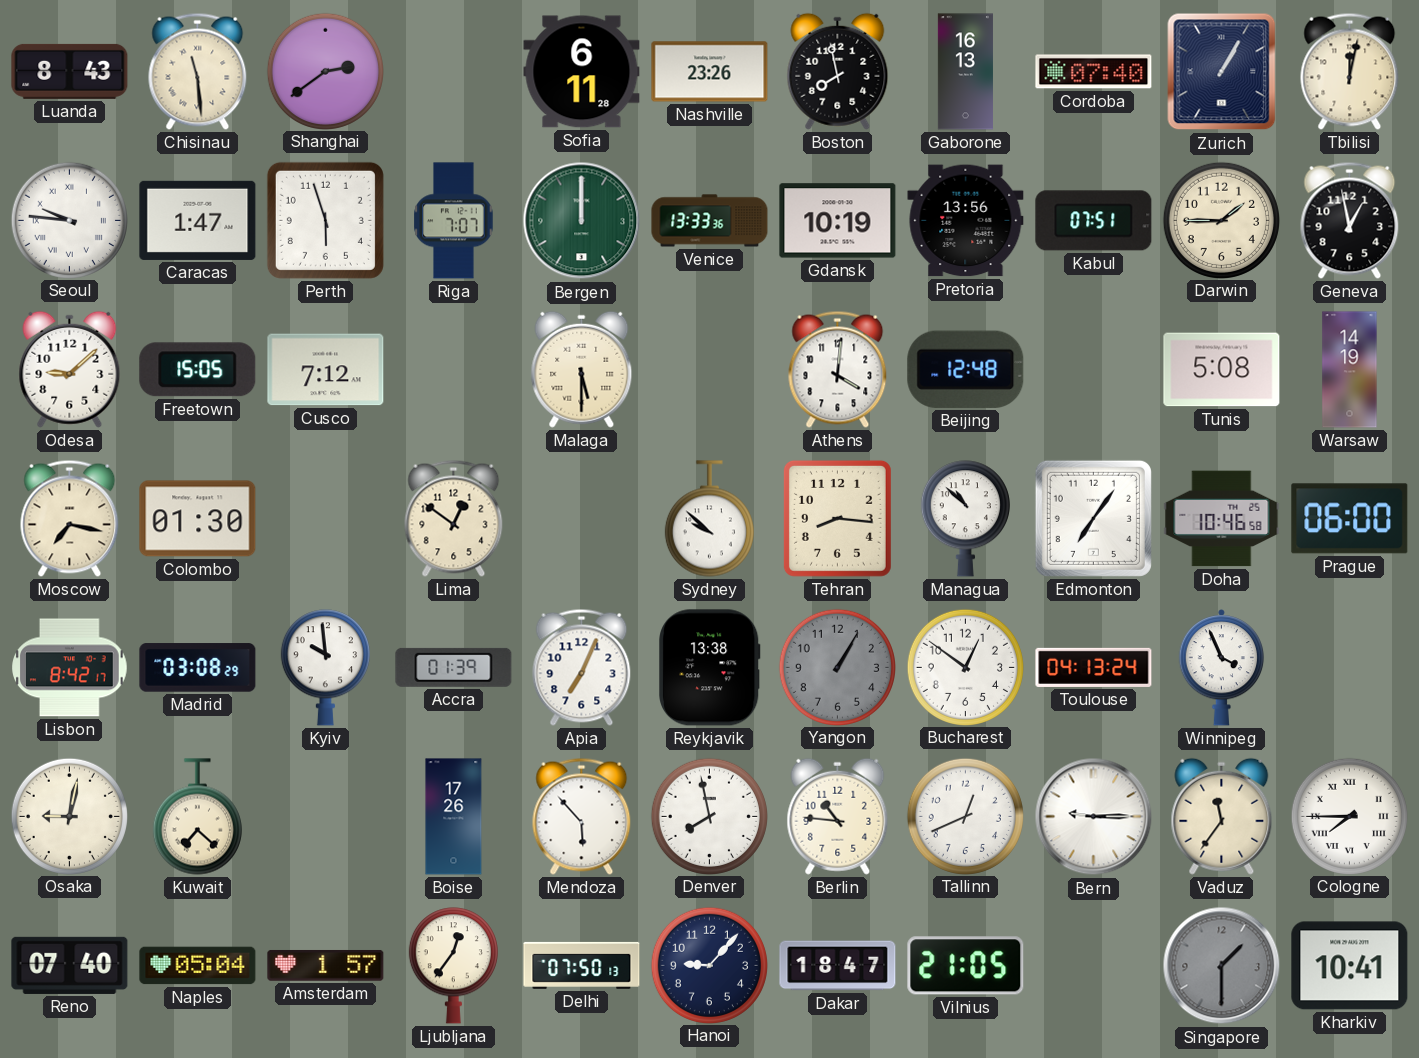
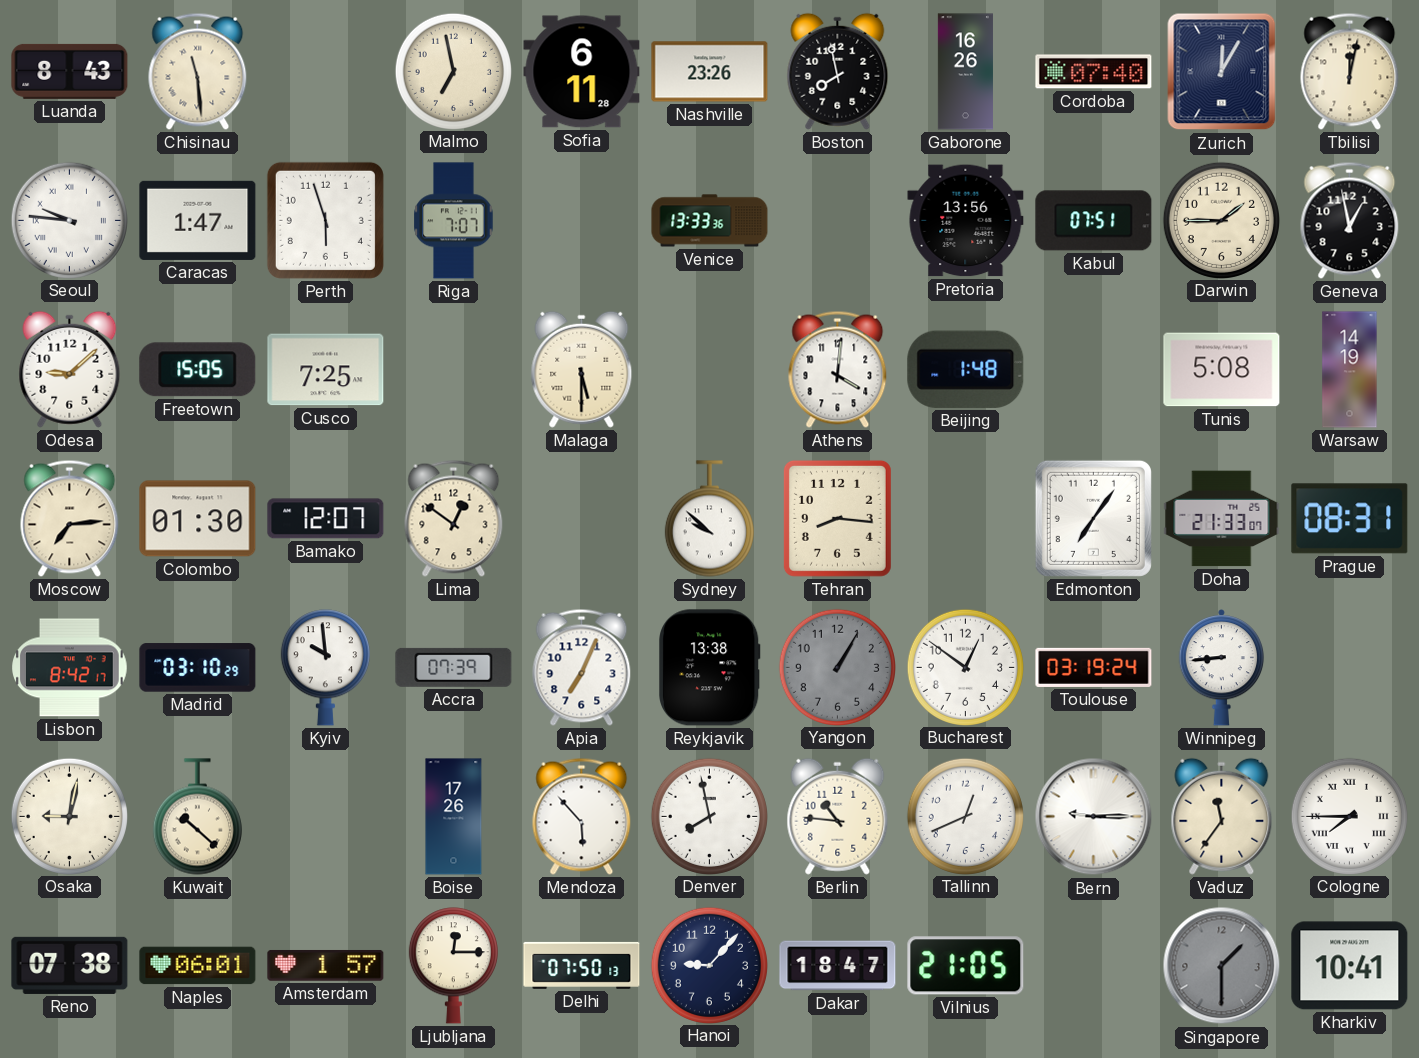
Shanghai: 2:39 -> none (325, 71)
Malmo: none -> 6:58 (453, 71)
Gaborone: 16:13 -> 16:26 (965, 72)
Zurich: 1:05 -> 12:05 (1222, 72)
Bergen: 12:00 -> none (582, 221)
Gdansk: 10:19 -> none (838, 221)
Cusco: 7:12 -> 7:25 (326, 370)
Beijing: 12:48 -> 1:48 (966, 369)
Moscow: 7:17 -> 7:14 (70, 518)
Bamako: none -> 12:07 (326, 519)
Managua: 10:52 -> none (965, 519)
Doha: 10:46 -> 21:33 (1222, 519)
Prague: 06:00 -> 08:31 (1350, 519)
Madrid: 03:08 -> 03:10 (198, 668)
Accra: 01:39 -> 07:39 (454, 667)
Toulouse: 04:13 -> 03:19 (1094, 667)
Winnipeg: 3:56 -> 8:44 (1222, 668)
Kuwait: 7:22 -> 10:22 (197, 817)
Reno: 07:40 -> 07:38 (70, 965)
Naples: 05:04 -> 06:01 (198, 966)
Ljubljana: 12:36 -> 12:15 (453, 966)
